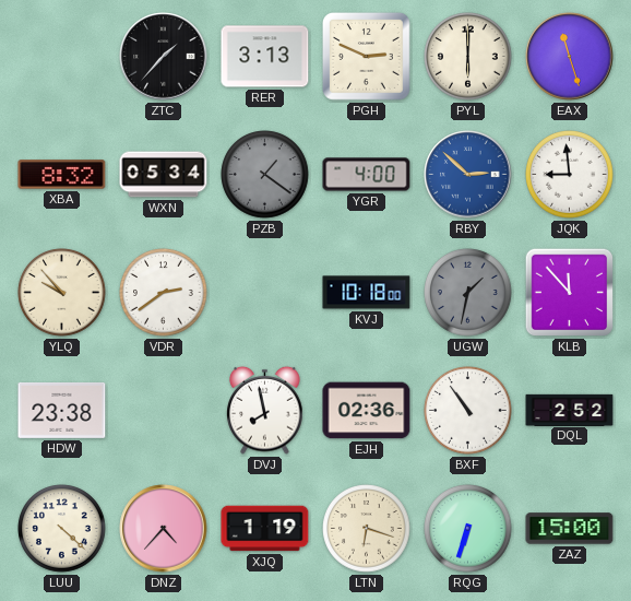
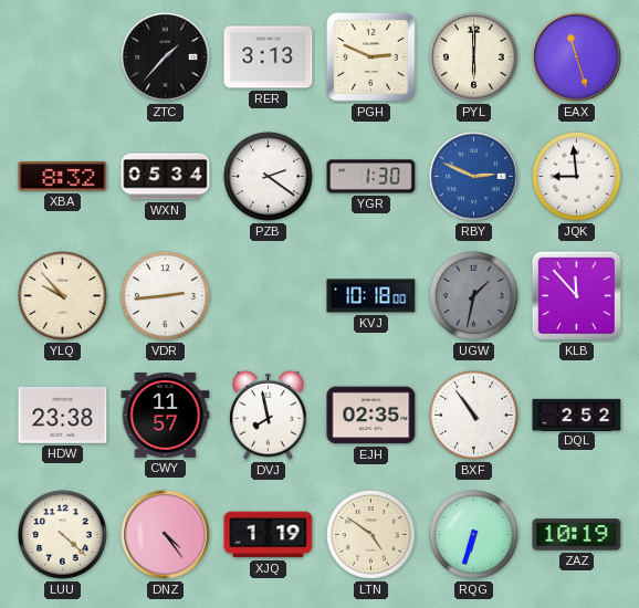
PZB: 1:21 -> 2:21 (269, 177)
PZB dial: grey -> white (269, 177)
YGR: 4:00 -> 1:30 (371, 177)
RBY: 2:52 -> 2:49 (474, 177)
VDR: 2:39 -> 2:44 (166, 296)
CWY: none -> 11:57 (166, 415)
EJH: 02:36 -> 02:35 (371, 416)
DNZ: 4:37 -> 4:24 (166, 535)
LTN: 6:18 -> 4:51 (371, 535)
ZAZ: 15:00 -> 10:19 (577, 535)
